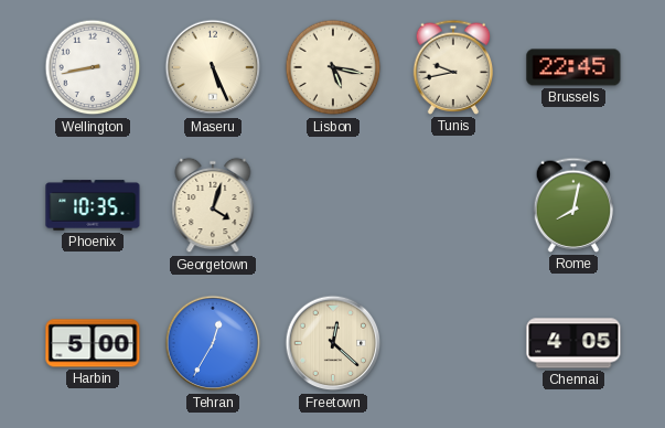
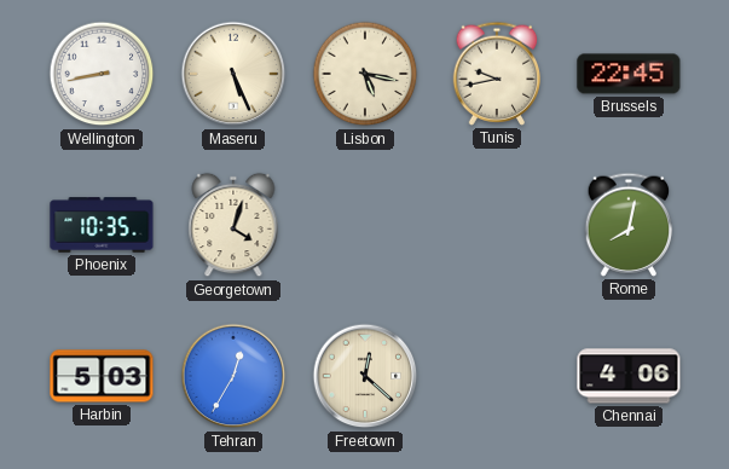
Harbin: 5:00 -> 5:03 (102, 376)
Chennai: 4:05 -> 4:06 (629, 376)
